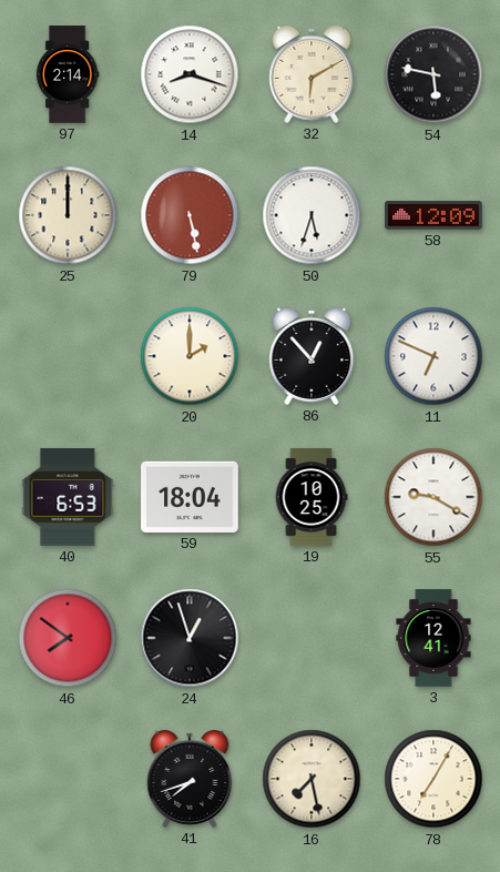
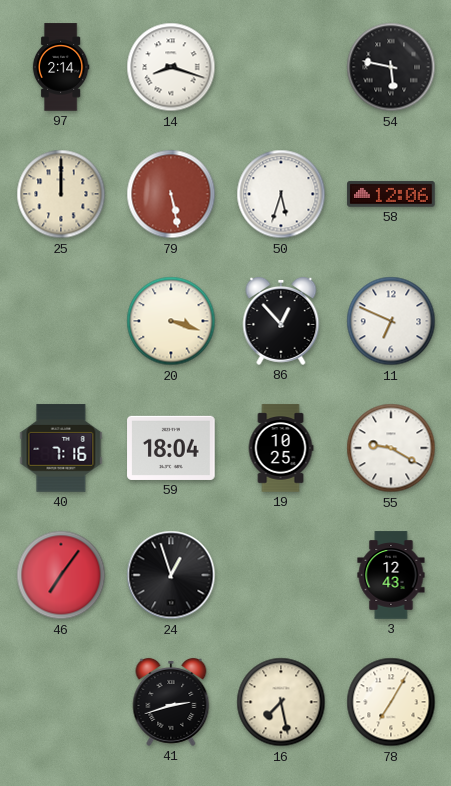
32: 6:10 -> none (312, 74)
58: 12:09 -> 12:06 (391, 194)
20: 2:00 -> 3:18 (171, 321)
40: 6:53 -> 7:16 (61, 448)
46: 7:51 -> 7:06 (61, 575)
3: 12:41 -> 12:43 (391, 575)
41: 7:42 -> 2:42 (171, 702)
